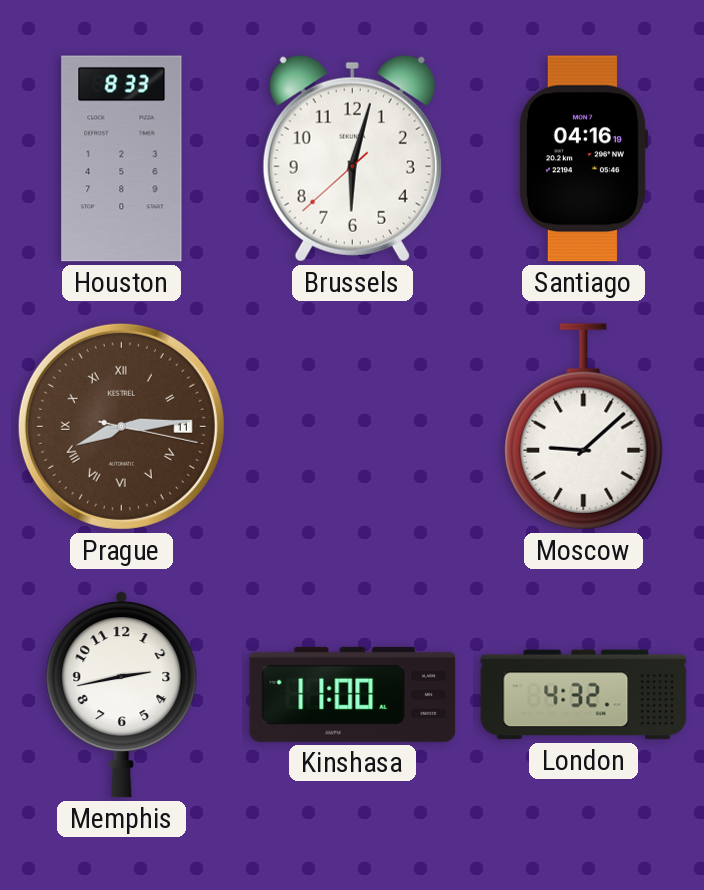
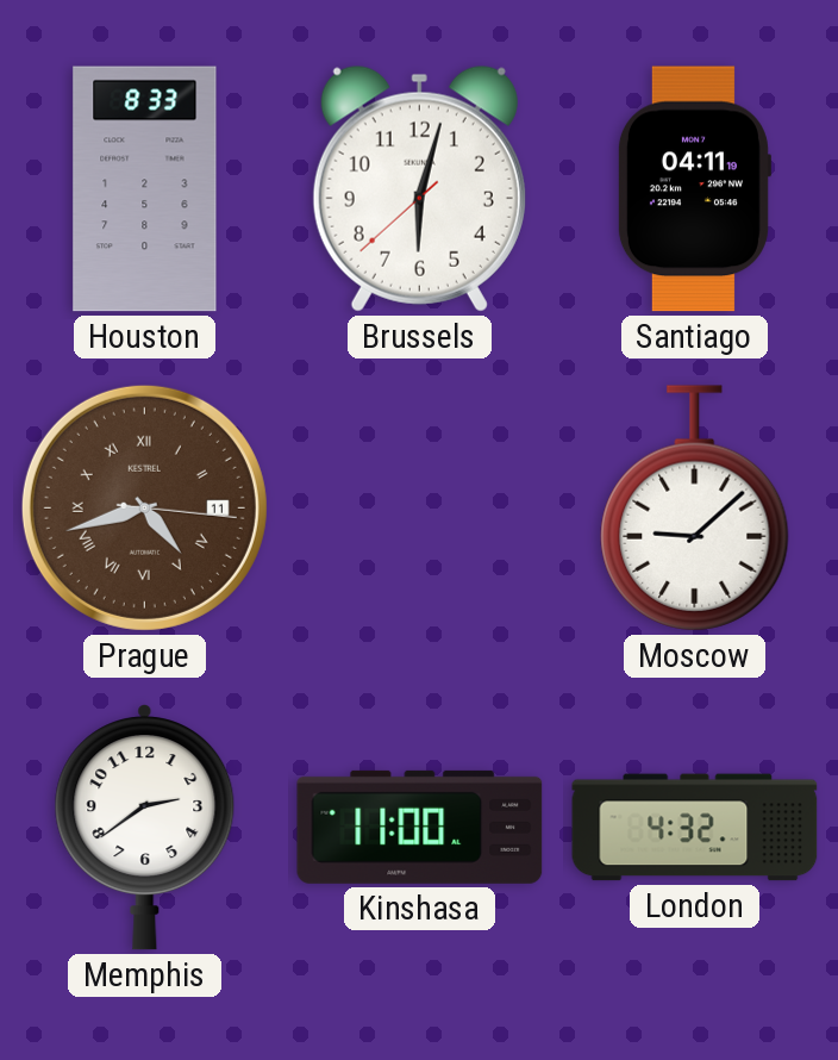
Santiago: 04:16 -> 04:11 (694, 189)
Prague: 8:14 -> 4:42 (144, 507)
Memphis: 2:43 -> 2:39 (145, 828)
